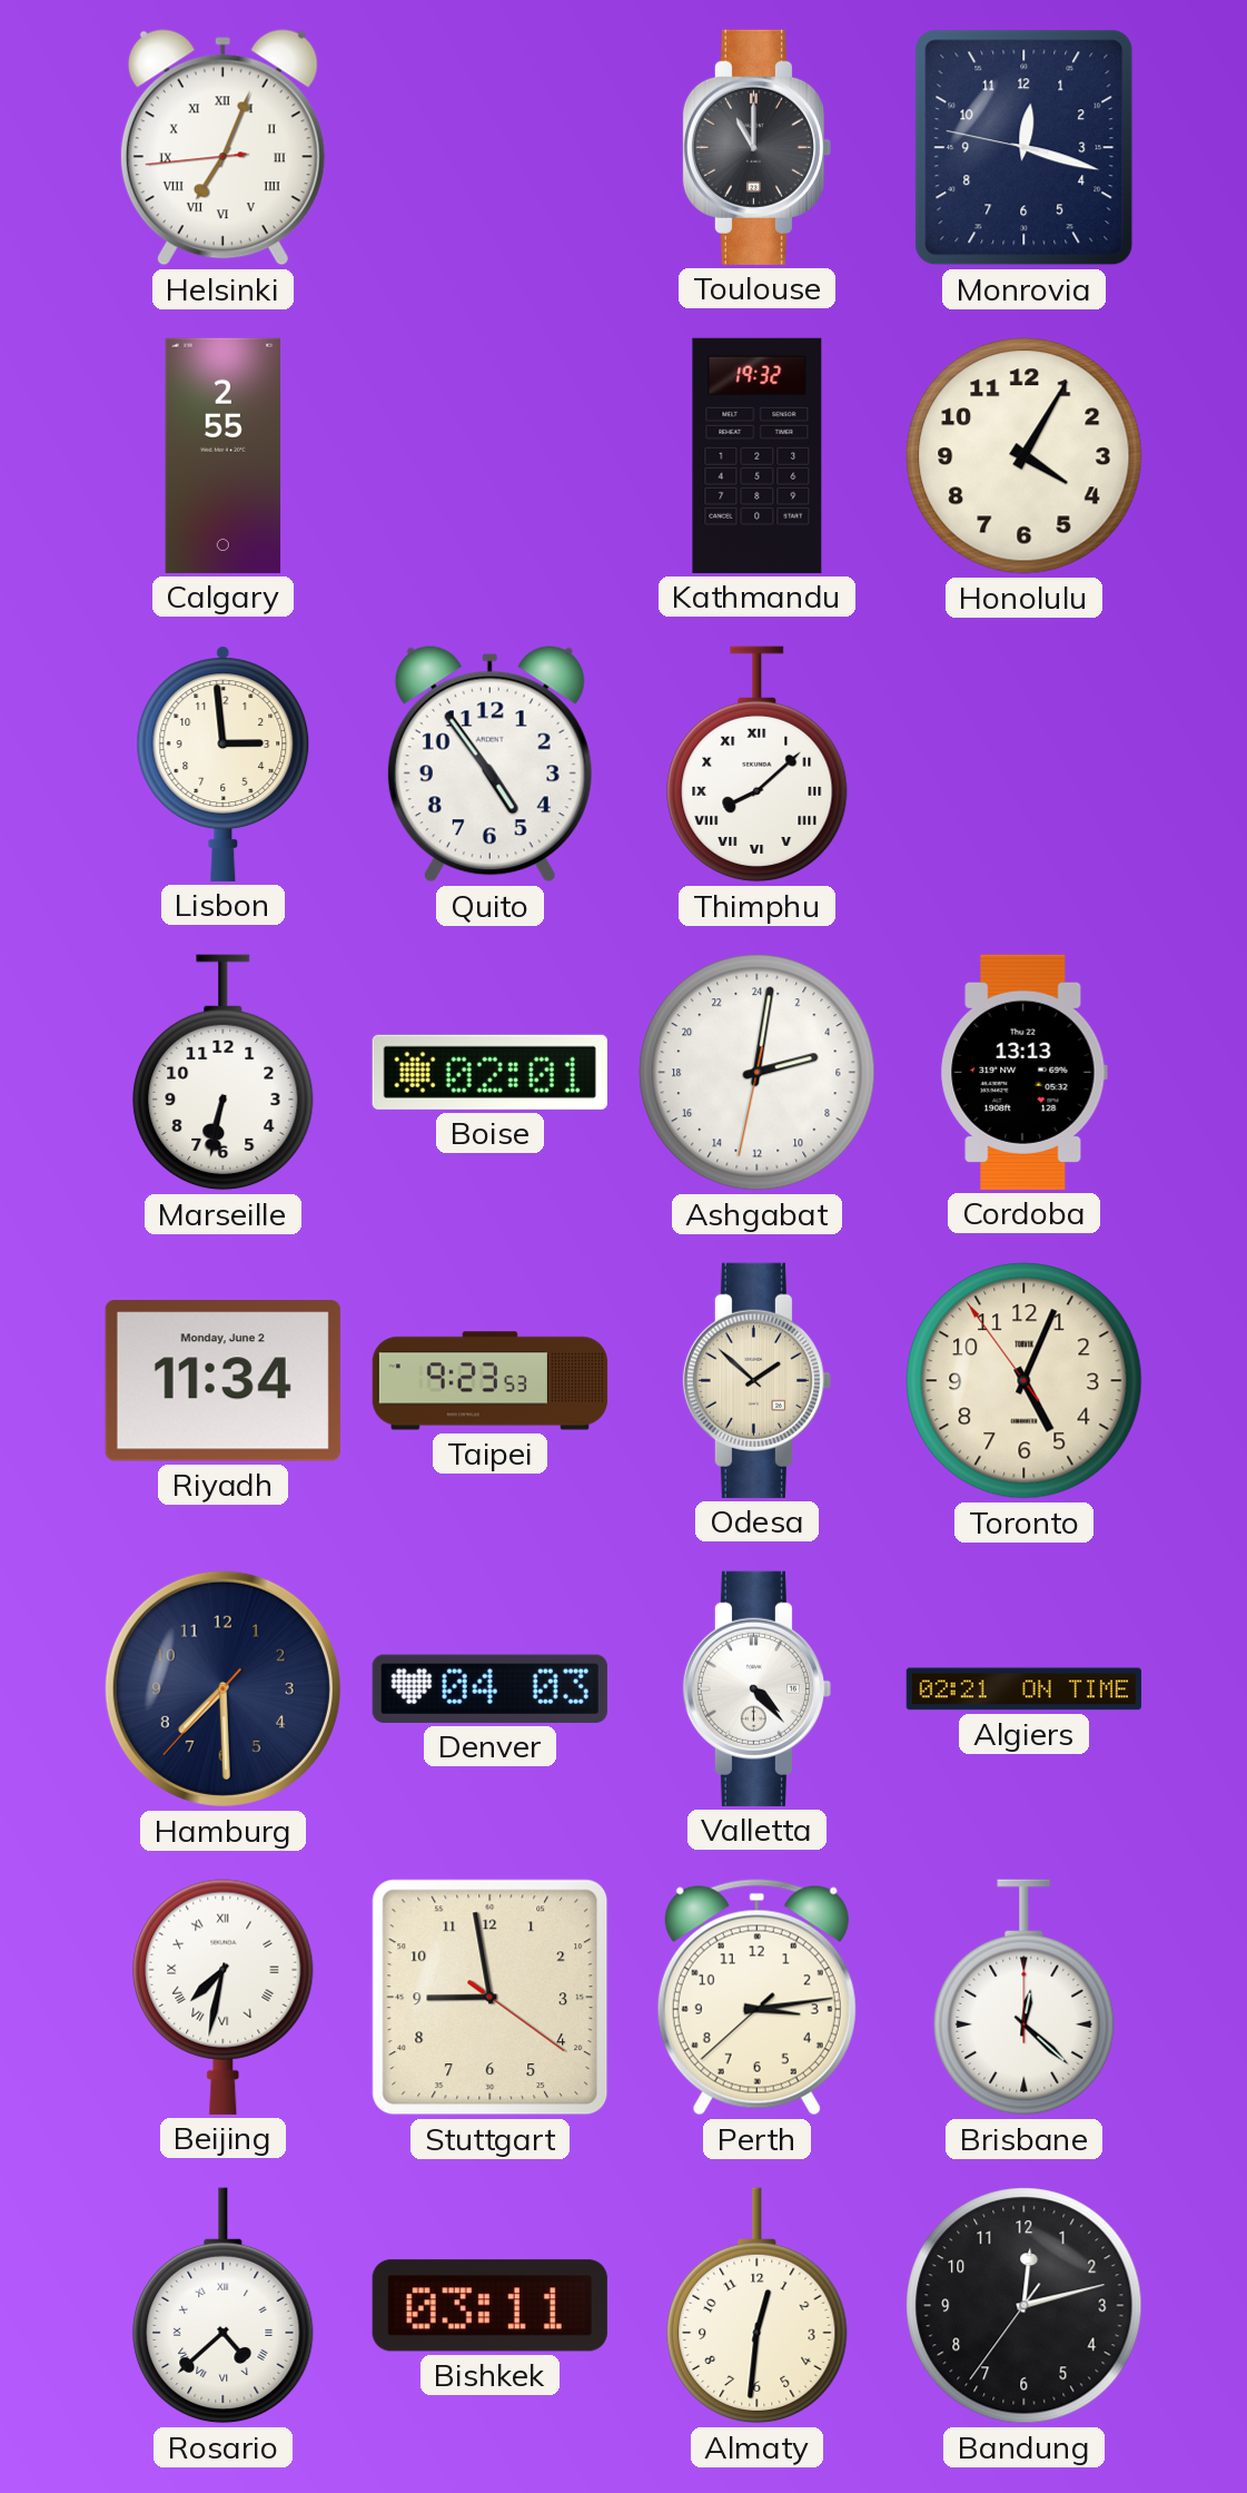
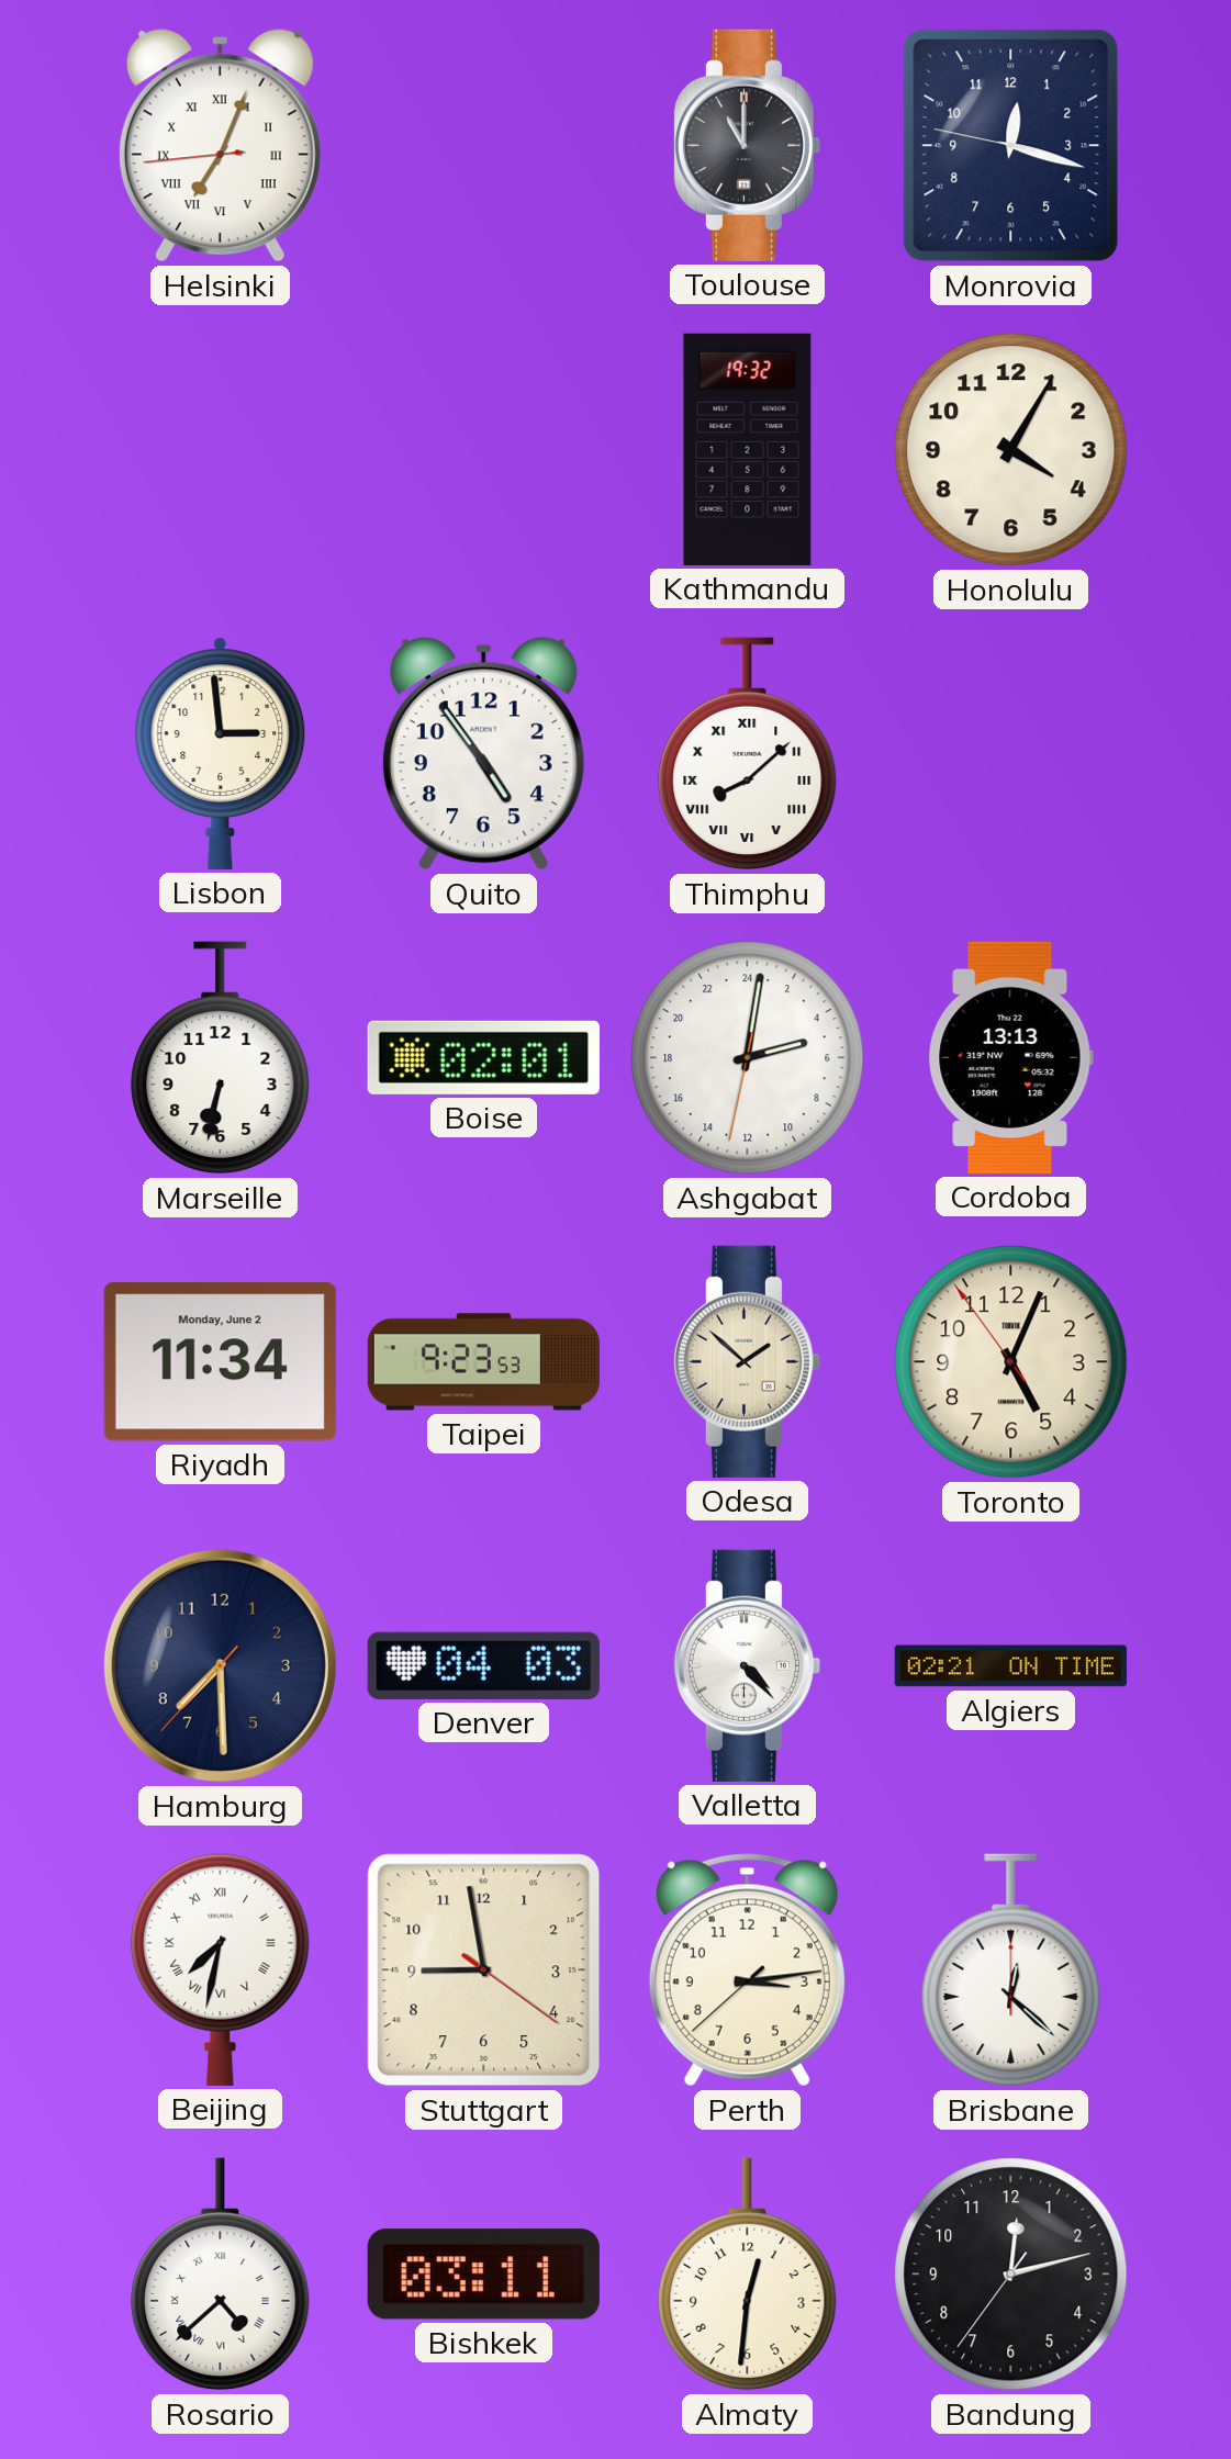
Calgary: 2:55 -> none (224, 455)
